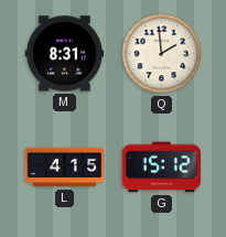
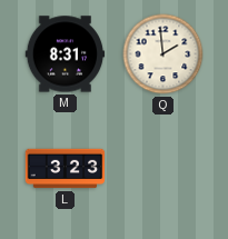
L: 4:15 -> 3:23 (66, 169)
G: 15:12 -> none (161, 168)
